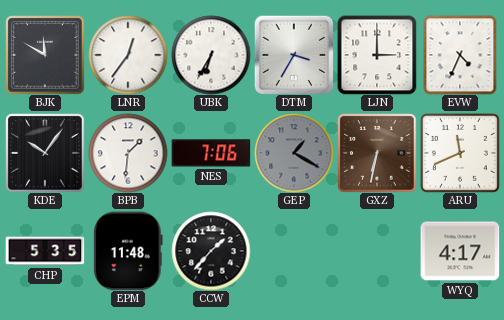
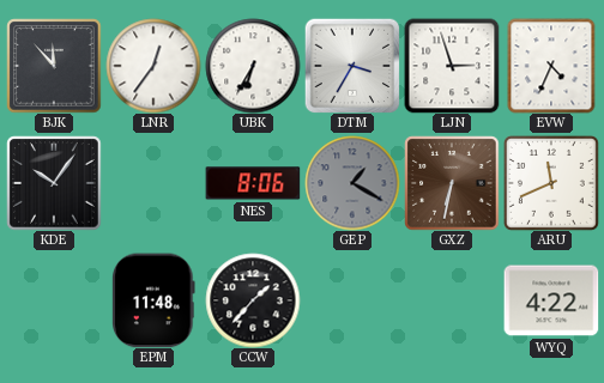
BJK: 11:50 -> 11:53 (54, 66)
LJN: 3:00 -> 2:57 (452, 66)
BPB: 1:31 -> none (128, 153)
NES: 7:06 -> 8:06 (253, 183)
CHP: 5:35 -> none (45, 251)
WYQ: 4:17 -> 4:22 (551, 300)
